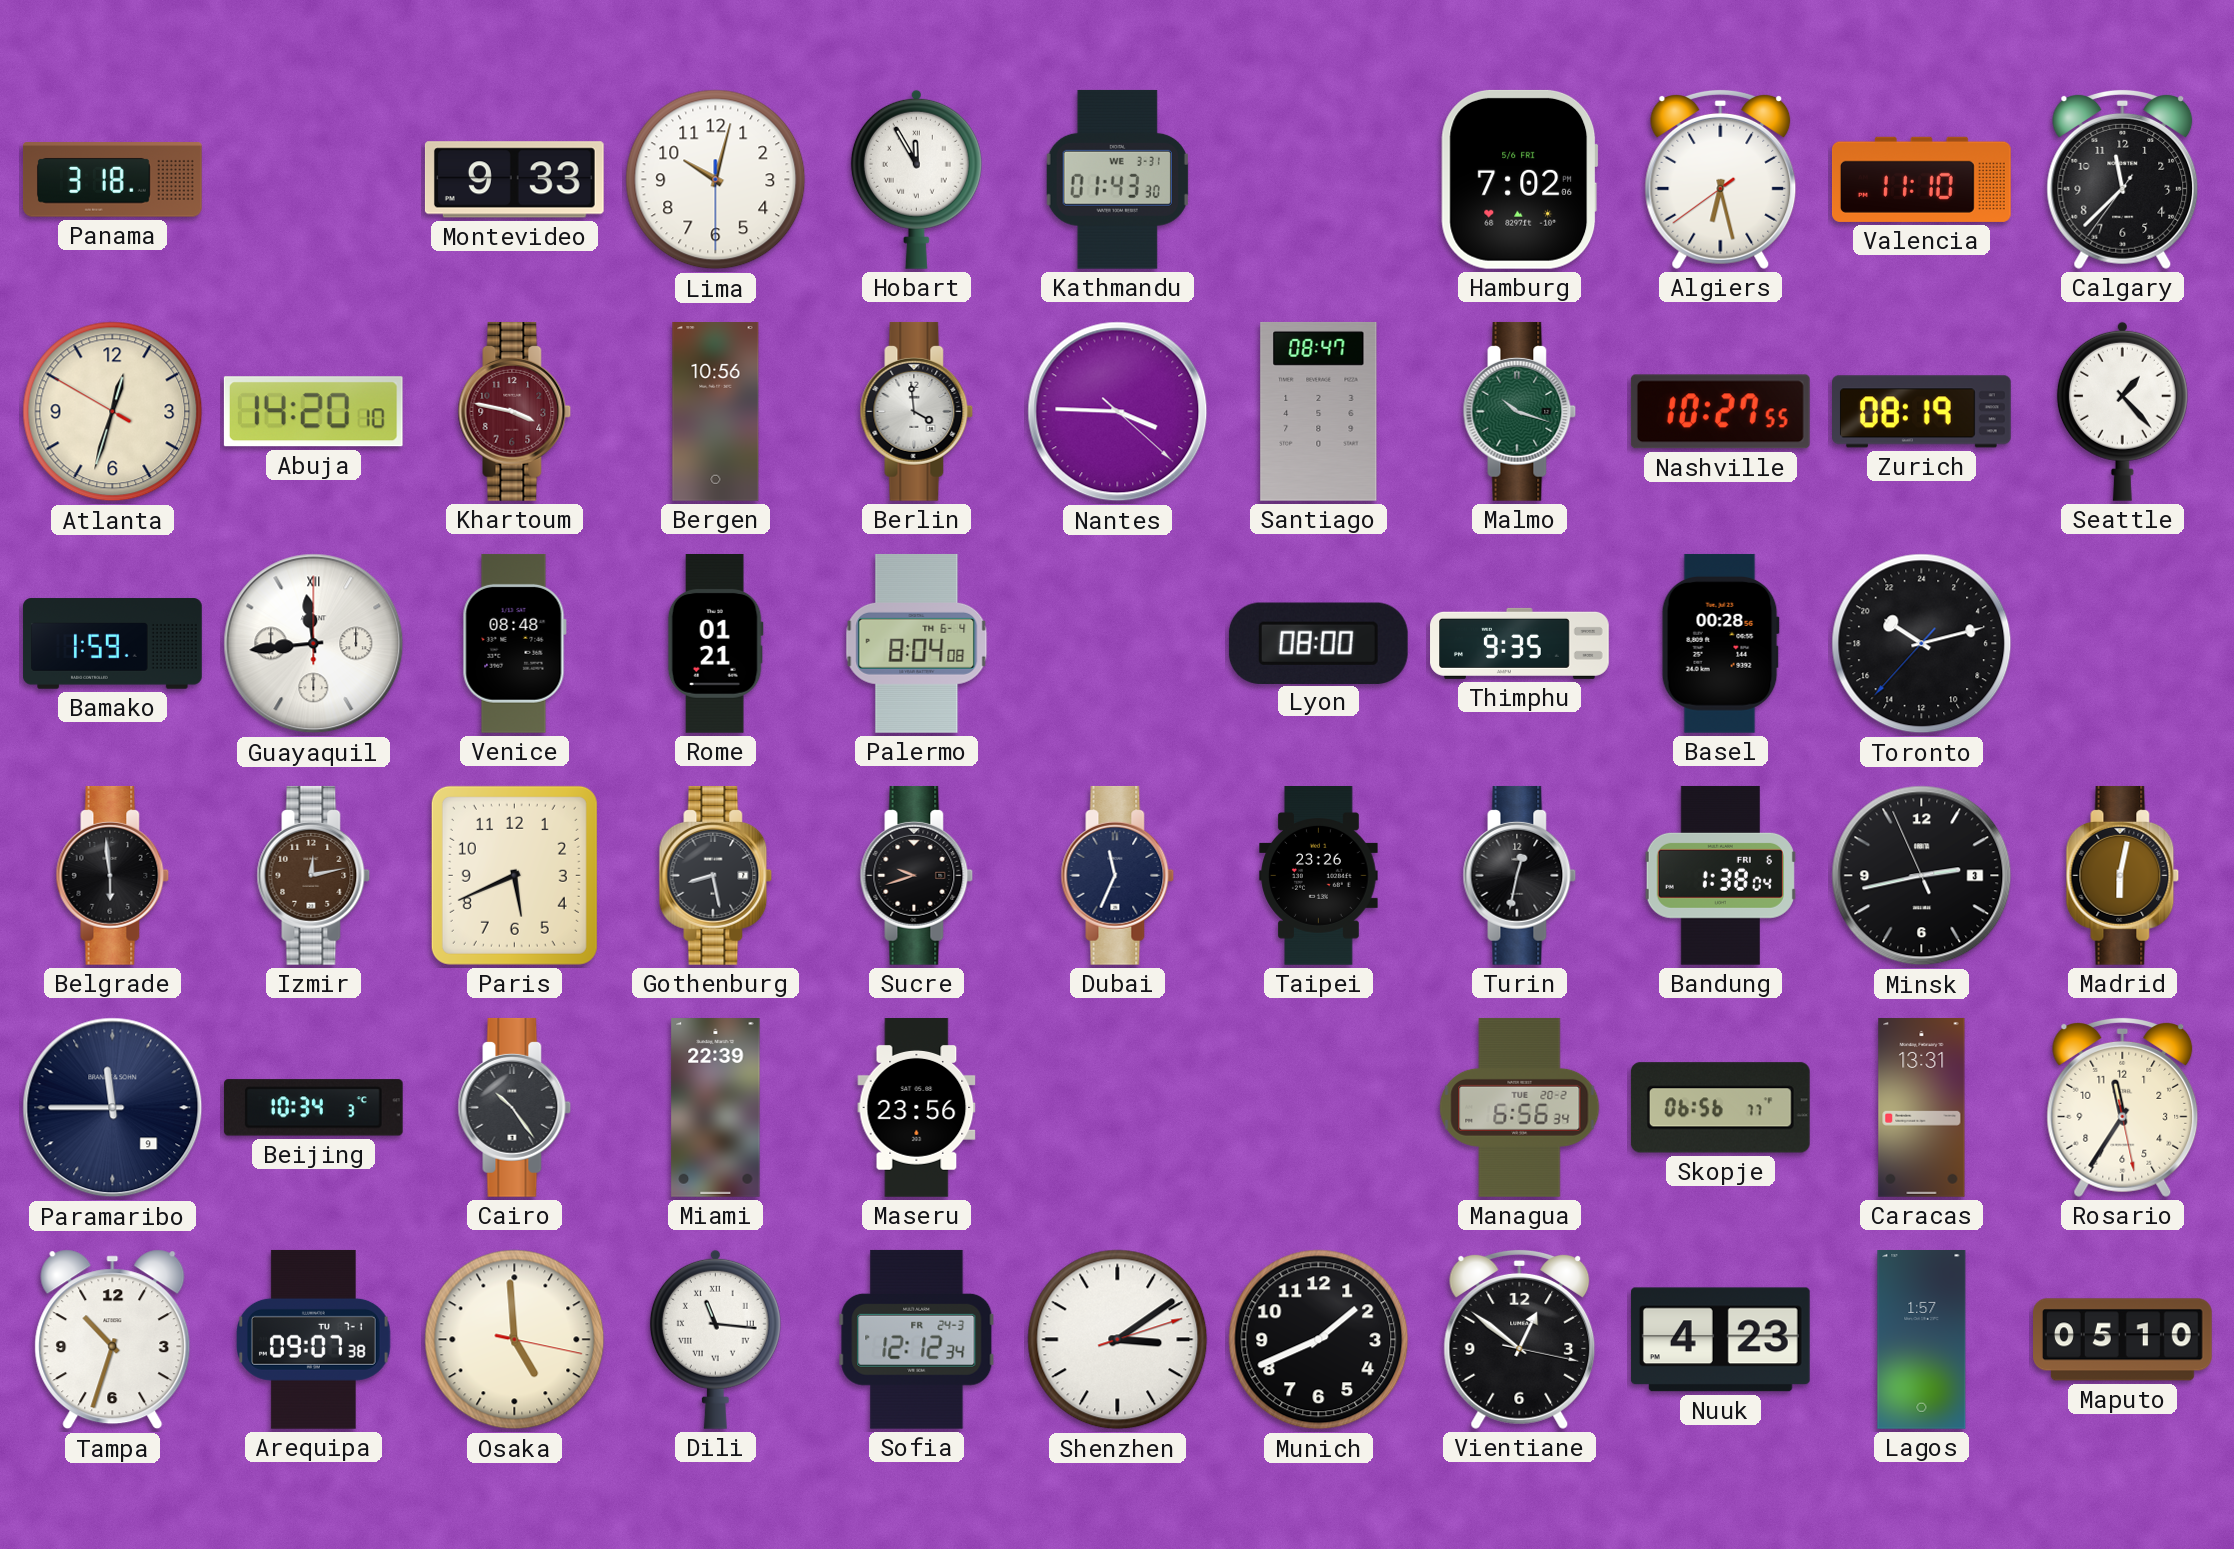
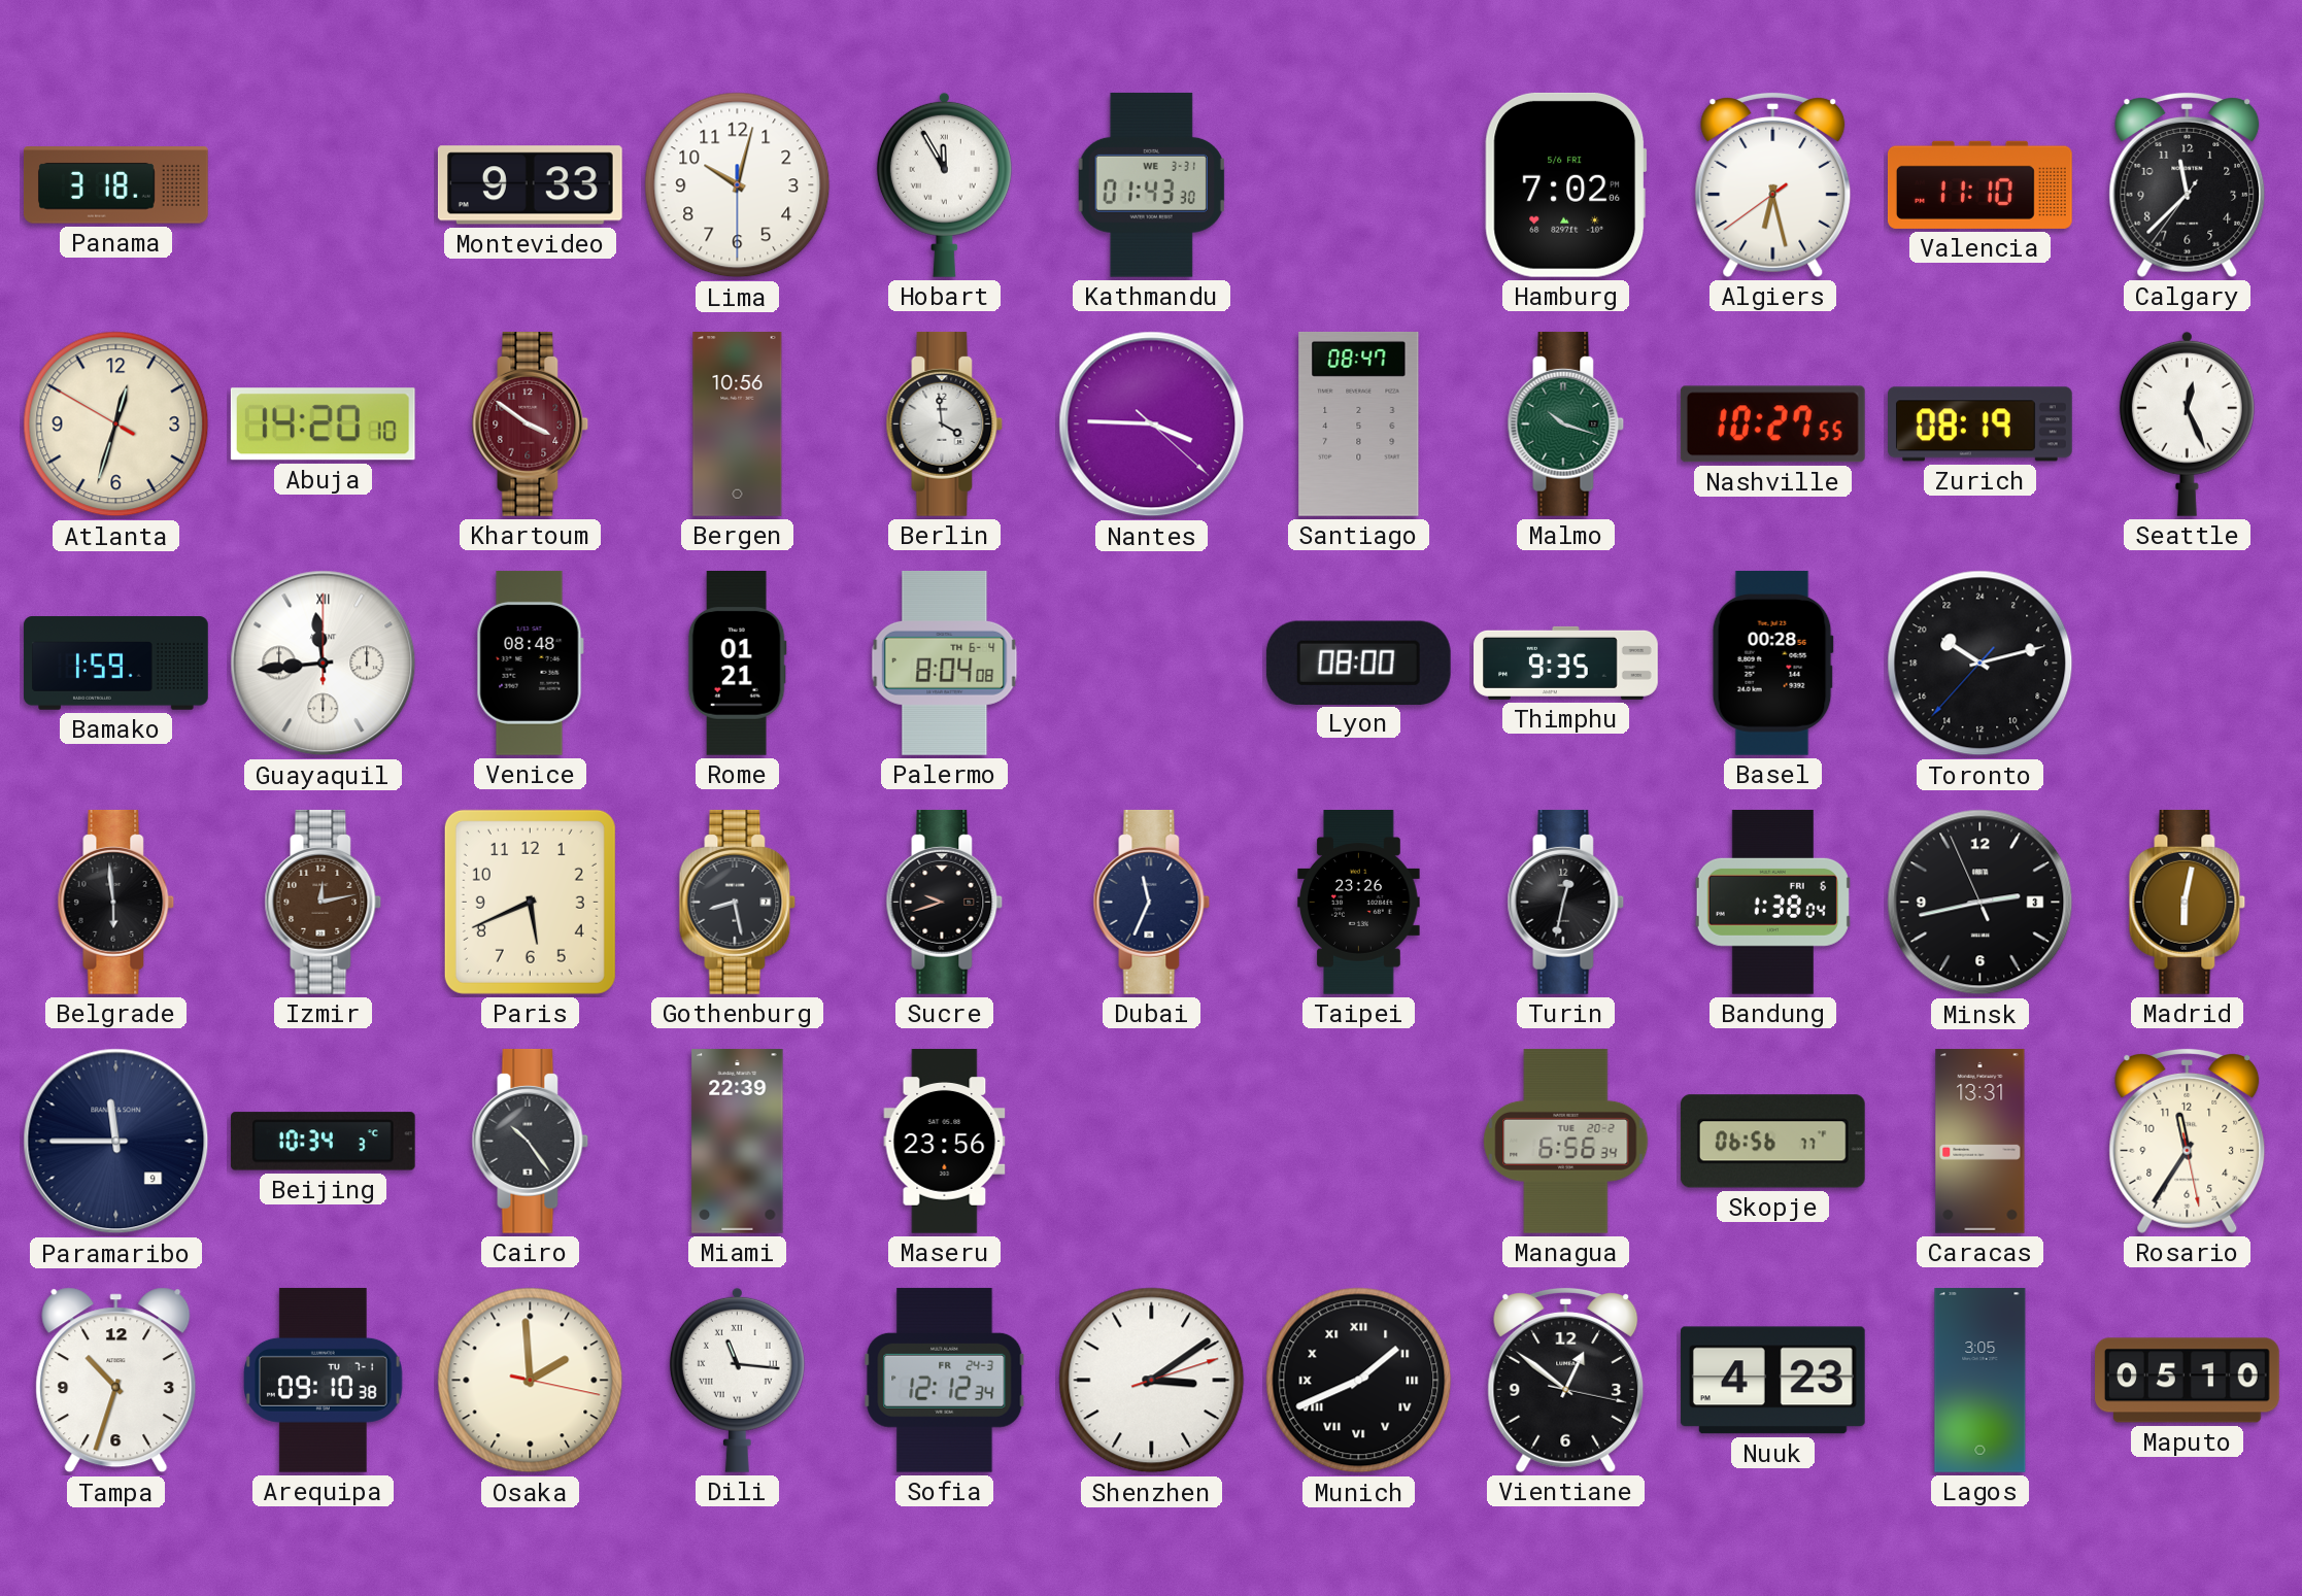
Khartoum: 3:47 -> 3:51 (531, 423)
Seattle: 1:23 -> 12:26 (2187, 423)
Arequipa: 09:07 -> 09:10 (324, 1380)
Osaka: 4:59 -> 1:59 (531, 1381)
Munich numerals: Arabic -> Roman (1359, 1381)
Lagos: 1:57 -> 3:05 (1981, 1381)
